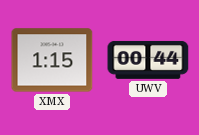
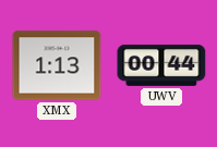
XMX: 1:15 -> 1:13 (57, 65)
